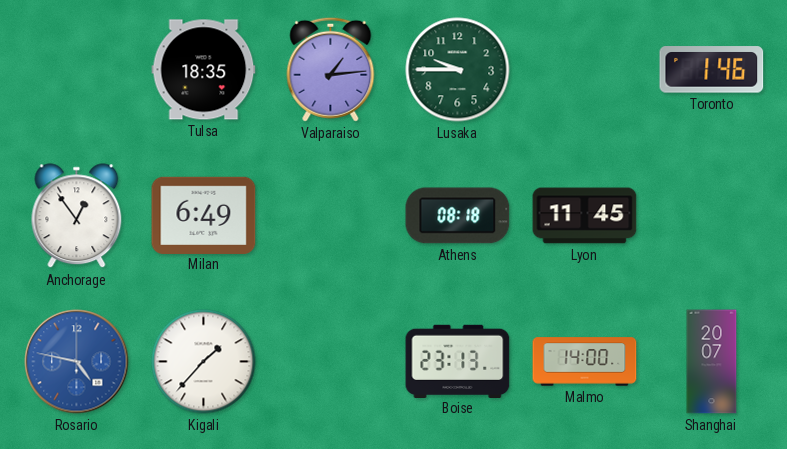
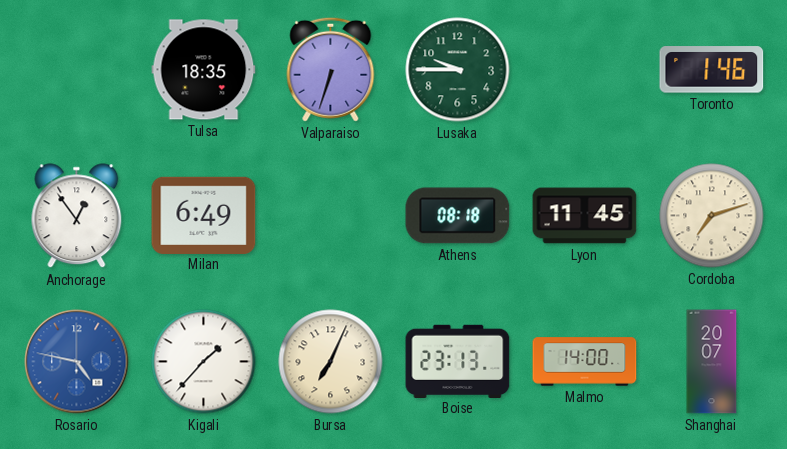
Valparaiso: 1:14 -> 6:33 (331, 69)
Cordoba: none -> 7:12 (712, 216)
Bursa: none -> 7:04 (331, 362)
